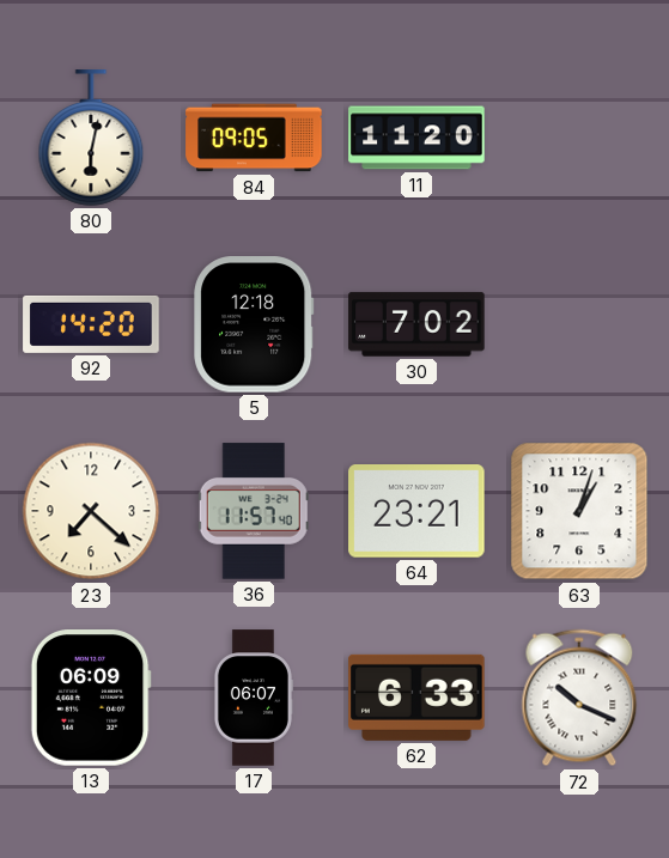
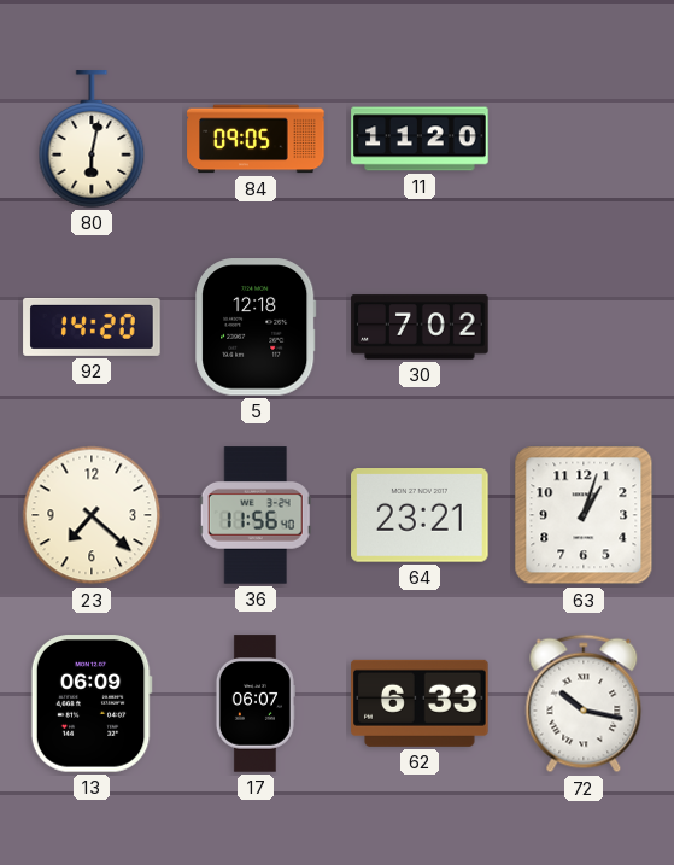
36: 11:57 -> 11:56 (256, 515)
72: 10:19 -> 10:17 (584, 703)
